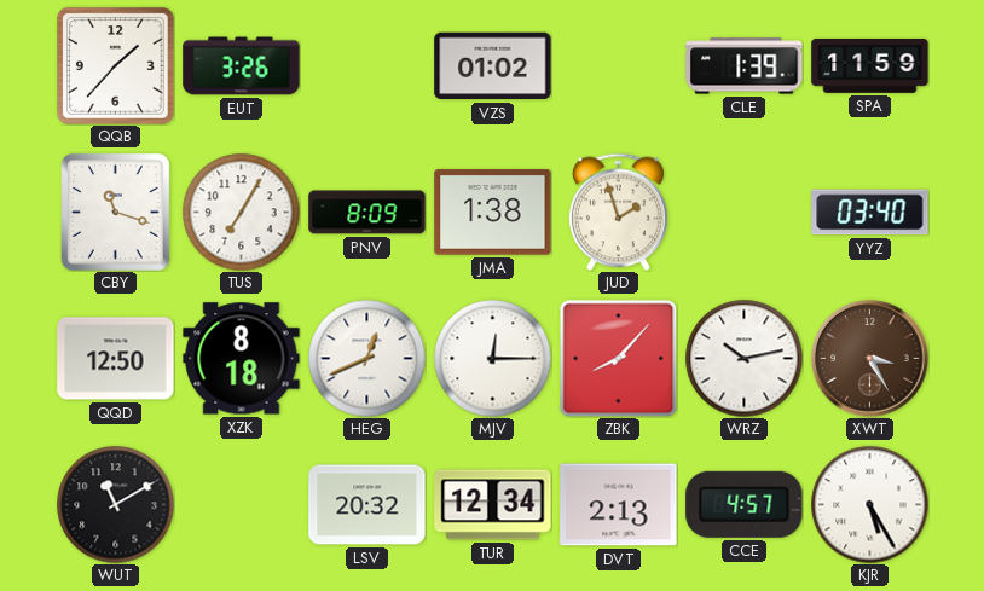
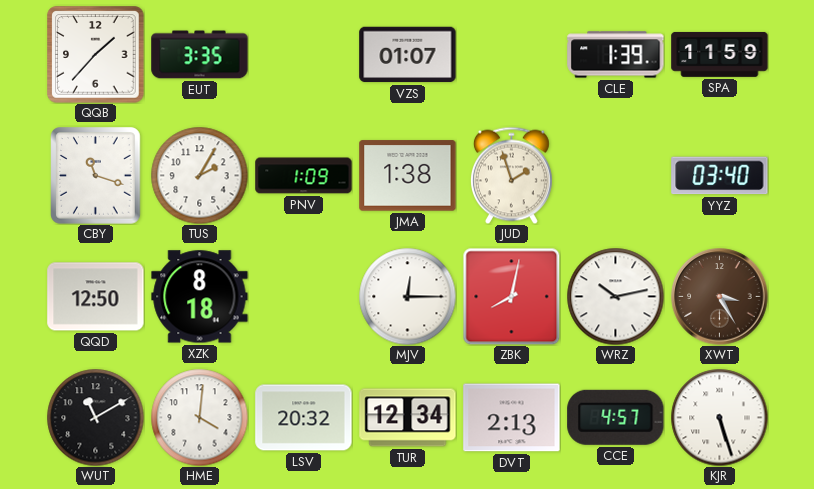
EUT: 3:26 -> 3:35 (200, 55)
VZS: 01:02 -> 01:07 (408, 55)
TUS: 7:05 -> 2:05 (199, 175)
PNV: 8:09 -> 1:09 (304, 176)
HEG: 12:41 -> none (366, 358)
ZBK: 8:07 -> 8:02 (511, 296)
HME: none -> 4:01 (199, 417)
KJR: 5:25 -> 5:27 (719, 417)
